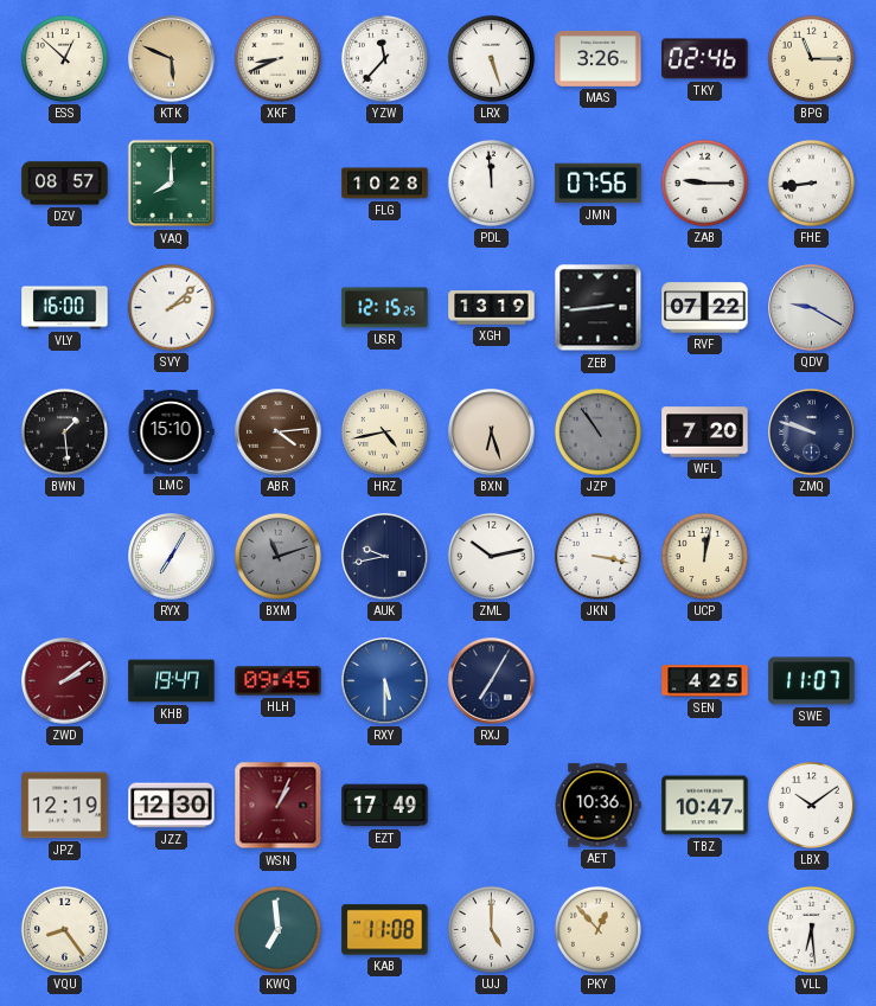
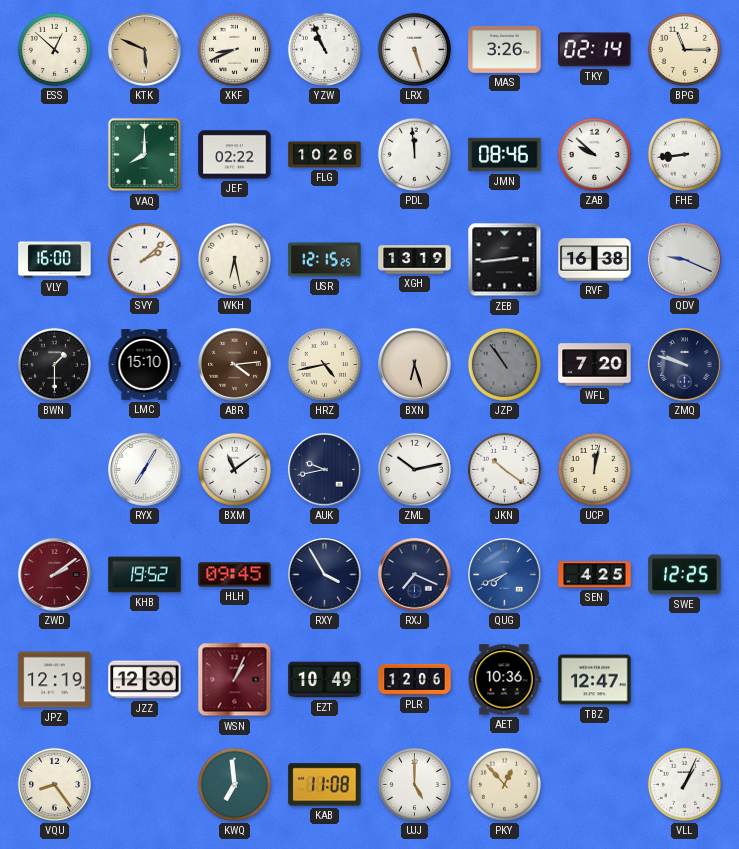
YZW: 11:37 -> 10:56 (324, 49)
TKY: 02:46 -> 02:14 (595, 50)
DZV: 08:57 -> none (65, 184)
JEF: none -> 02:22 (235, 155)
FLG: 10:28 -> 10:26 (325, 155)
JMN: 07:56 -> 08:46 (505, 155)
ZAB: 9:15 -> 9:52 (594, 154)
WKH: none -> 6:28 (234, 259)
RVF: 07:22 -> 16:38 (595, 260)
QDV: 9:20 -> 9:19 (685, 260)
BWN: 1:29 -> 1:30 (54, 364)
BXM: 11:12 -> 11:09 (234, 469)
BXM dial: grey -> white (234, 469)
JKN: 3:17 -> 10:21 (504, 469)
KHB: 19:47 -> 19:52 (145, 575)
RXY: 5:30 -> 3:55 (325, 575)
RXY dial: blue -> navy (325, 575)
RXJ: 7:05 -> 7:19 (415, 575)
QUG: none -> 7:41 (505, 575)
SWE: 11:07 -> 12:25 (685, 575)
EZT: 17:49 -> 10:49 (325, 680)
PLR: none -> 12:06 (415, 679)
TBZ: 10:47 -> 12:47 (595, 680)
LBX: 10:09 -> none (811, 805)
VLL: 6:29 -> 1:04 (684, 784)
